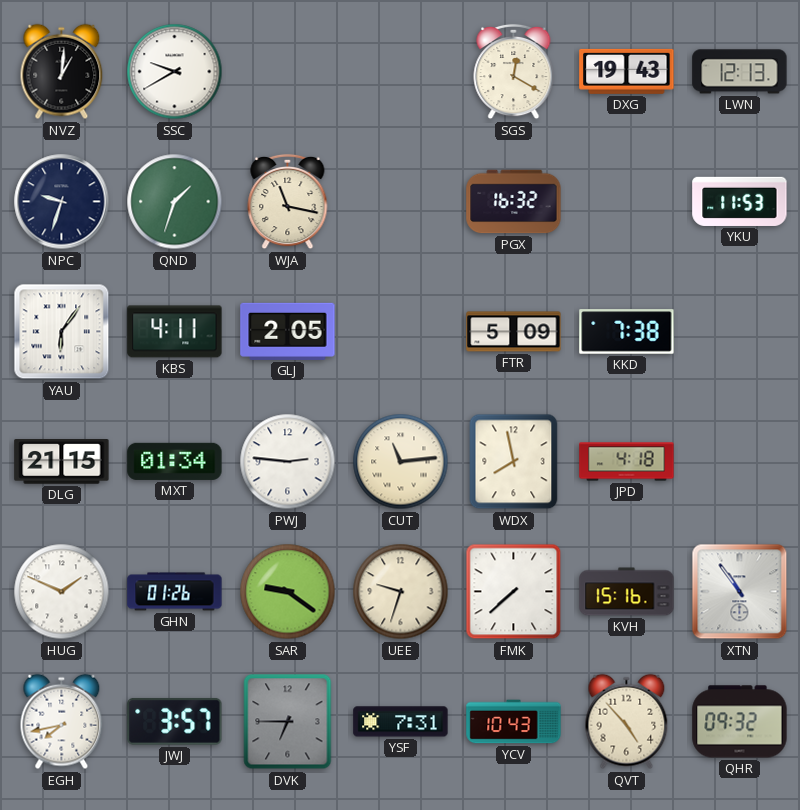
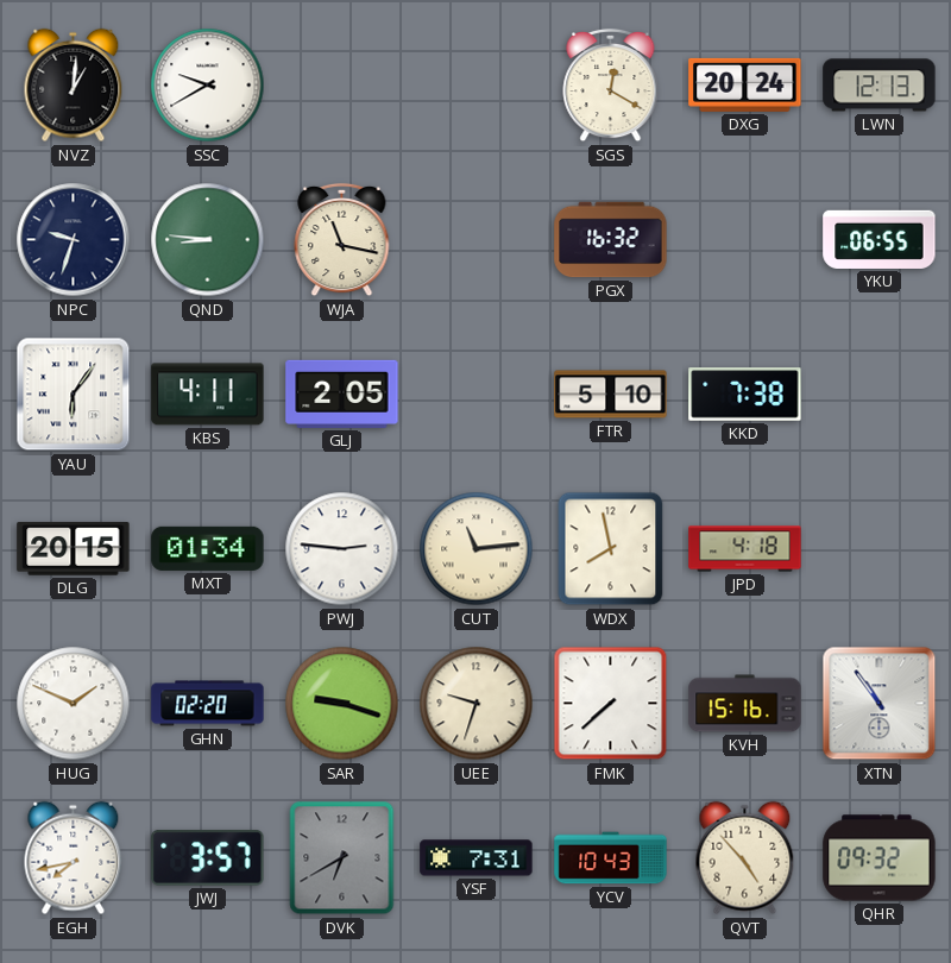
DXG: 19:43 -> 20:24 (745, 84)
QND: 1:33 -> 8:46 (208, 240)
YKU: 11:53 -> 06:55 (880, 239)
FTR: 5:09 -> 5:10 (611, 395)
DLG: 21:15 -> 20:15 (74, 549)
GHN: 01:26 -> 02:20 (208, 704)
SAR: 9:21 -> 9:18 (342, 704)
DVK: 6:45 -> 6:40 (342, 858)
